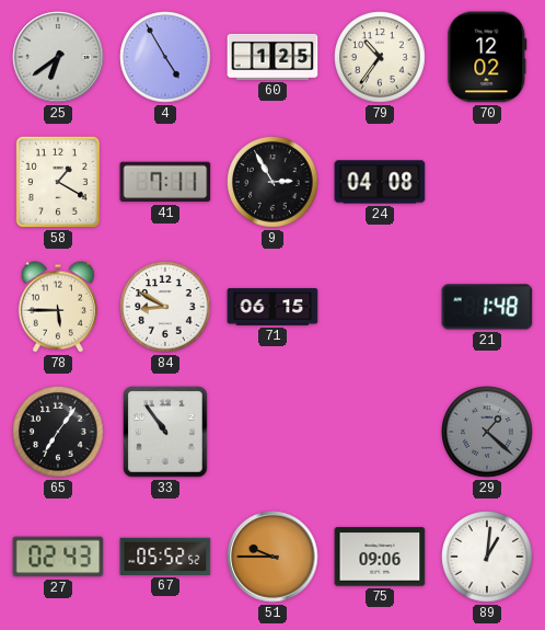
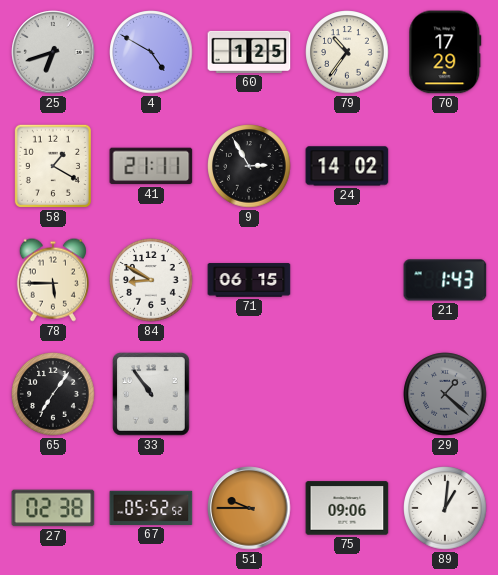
25: 6:39 -> 6:42 (53, 52)
4: 4:55 -> 4:50 (151, 52)
70: 12:02 -> 17:29 (445, 52)
41: 7:11 -> 21:11 (151, 166)
24: 04:08 -> 14:02 (347, 166)
21: 1:48 -> 1:43 (445, 280)
27: 02:43 -> 02:38 (53, 508)
